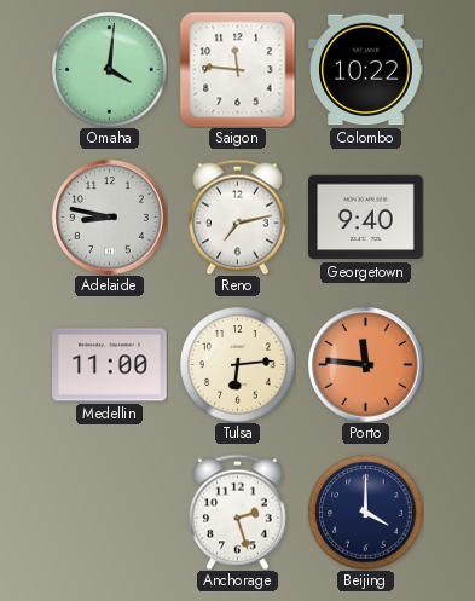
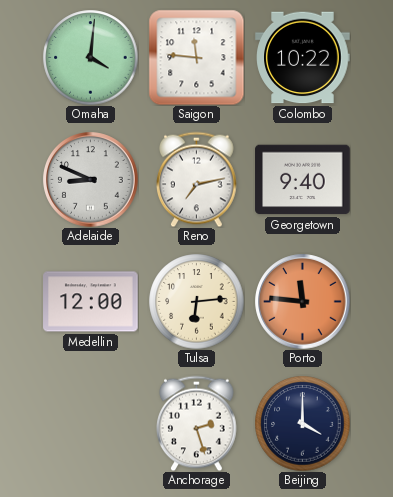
Adelaide: 8:47 -> 8:49 (91, 180)
Medellin: 11:00 -> 12:00 (91, 302)
